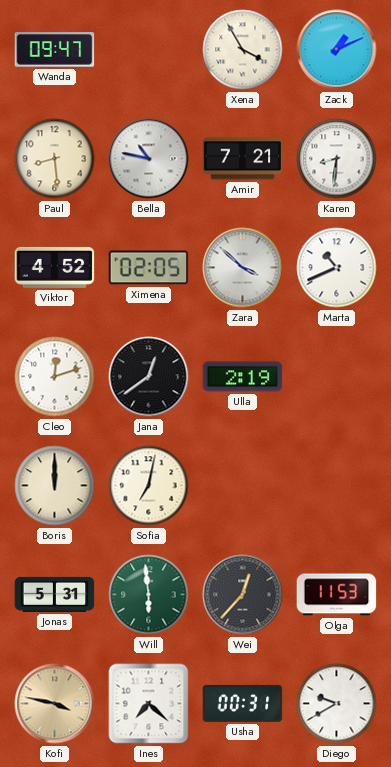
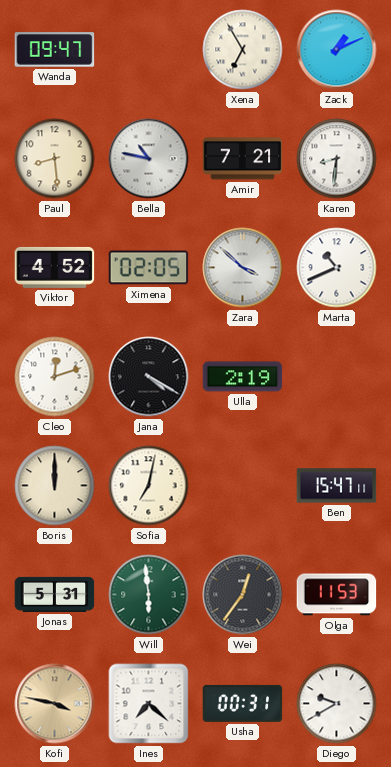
Xena: 3:55 -> 6:55 (243, 50)
Jana: 12:39 -> 4:20 (149, 377)
Ben: none -> 15:47 (337, 486)
Wei: 12:37 -> 12:36 (243, 595)
